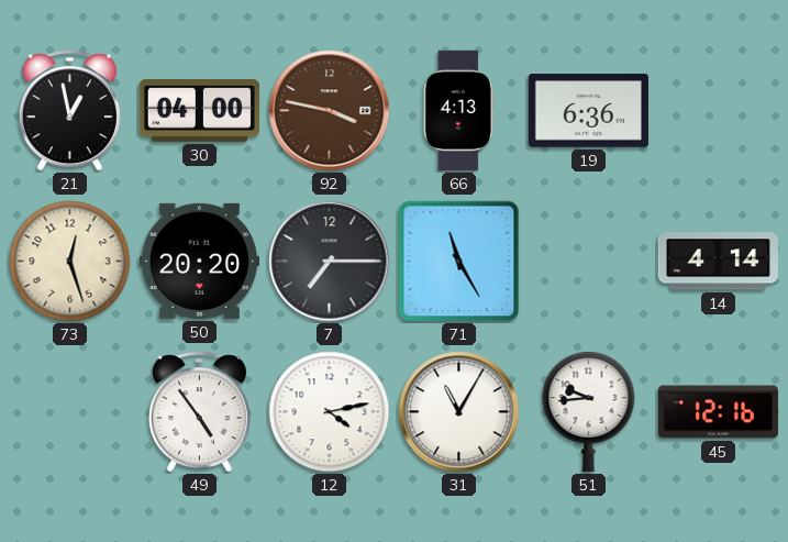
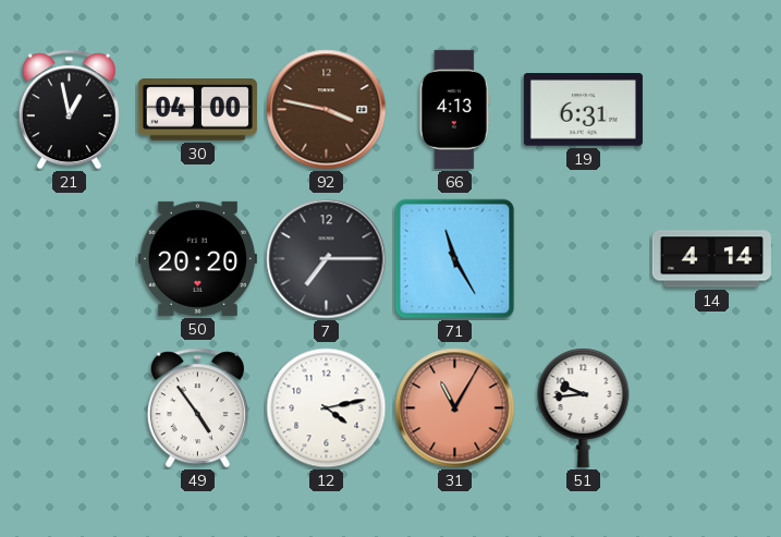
19: 6:36 -> 6:31 (583, 110)
73: 12:27 -> none (70, 262)
31 dial: white -> salmon (455, 408)
45: 12:16 -> none (718, 412)
